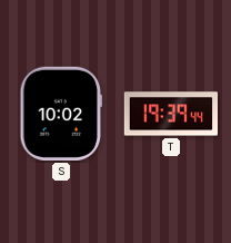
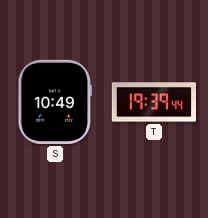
S: 10:02 -> 10:49 (55, 102)
